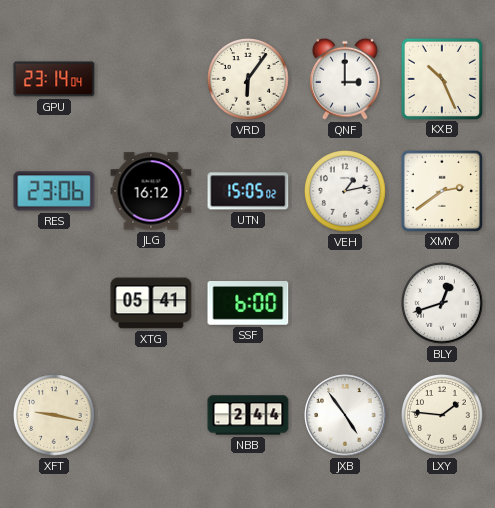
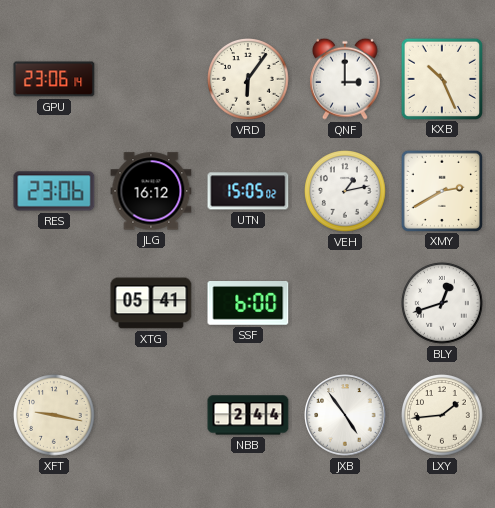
GPU: 23:14 -> 23:06 (54, 79)
XMY: 2:39 -> 2:40 (441, 190)
LXY: 1:46 -> 1:44 (443, 416)
